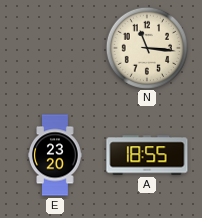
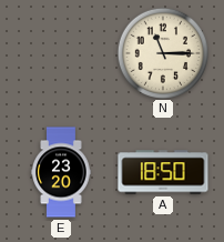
N: 11:16 -> 11:15 (162, 52)
A: 18:55 -> 18:50 (163, 172)
